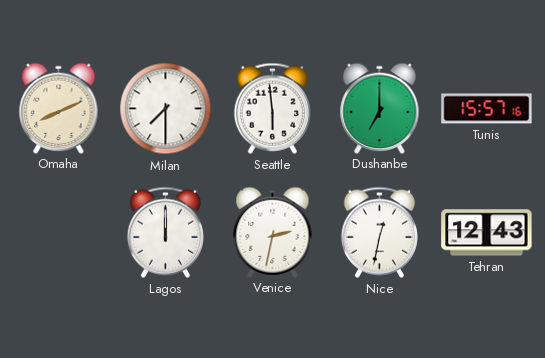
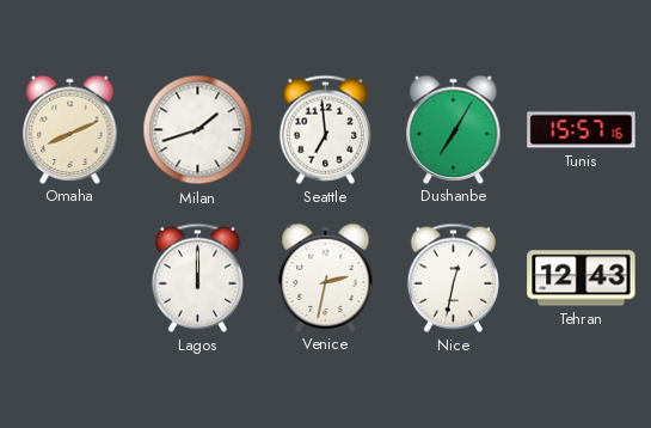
Milan: 7:30 -> 1:42 (198, 130)
Seattle: 5:59 -> 6:59 (325, 129)
Dushanbe: 7:00 -> 7:05 (454, 129)
